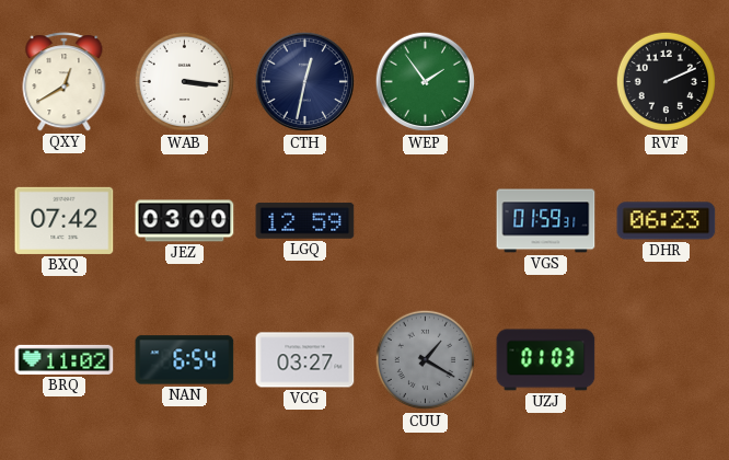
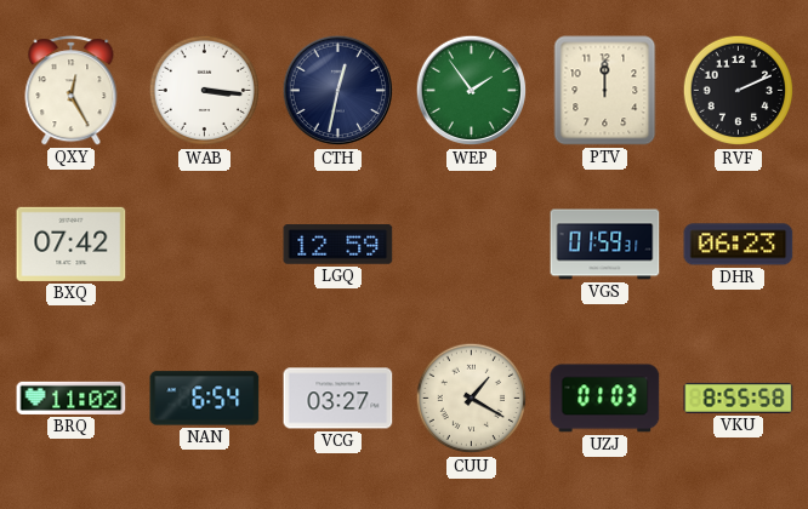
QXY: 12:40 -> 12:25 (72, 91)
PTV: none -> 12:00 (605, 91)
JEZ: 03:00 -> none (185, 221)
CUU dial: grey -> cream (472, 399)
VKU: none -> 8:55 (739, 398)
